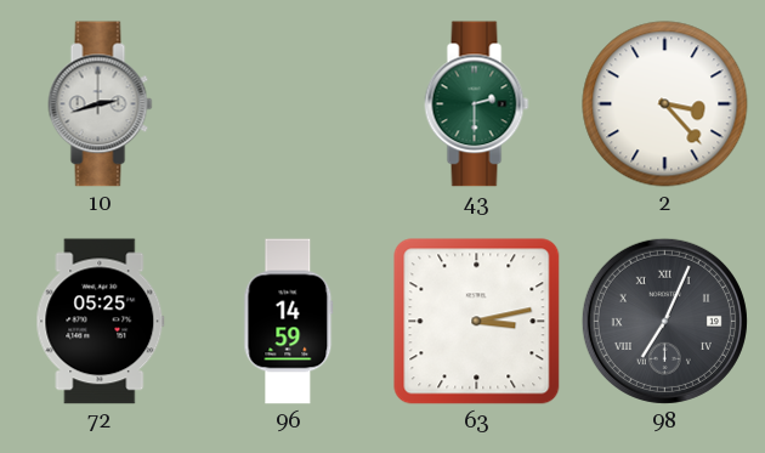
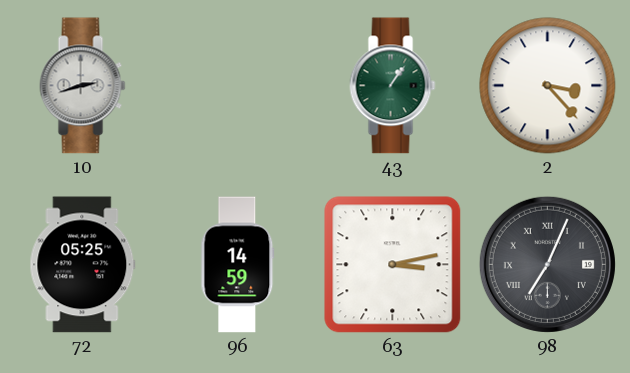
43: 2:30 -> 1:06 (393, 86)
